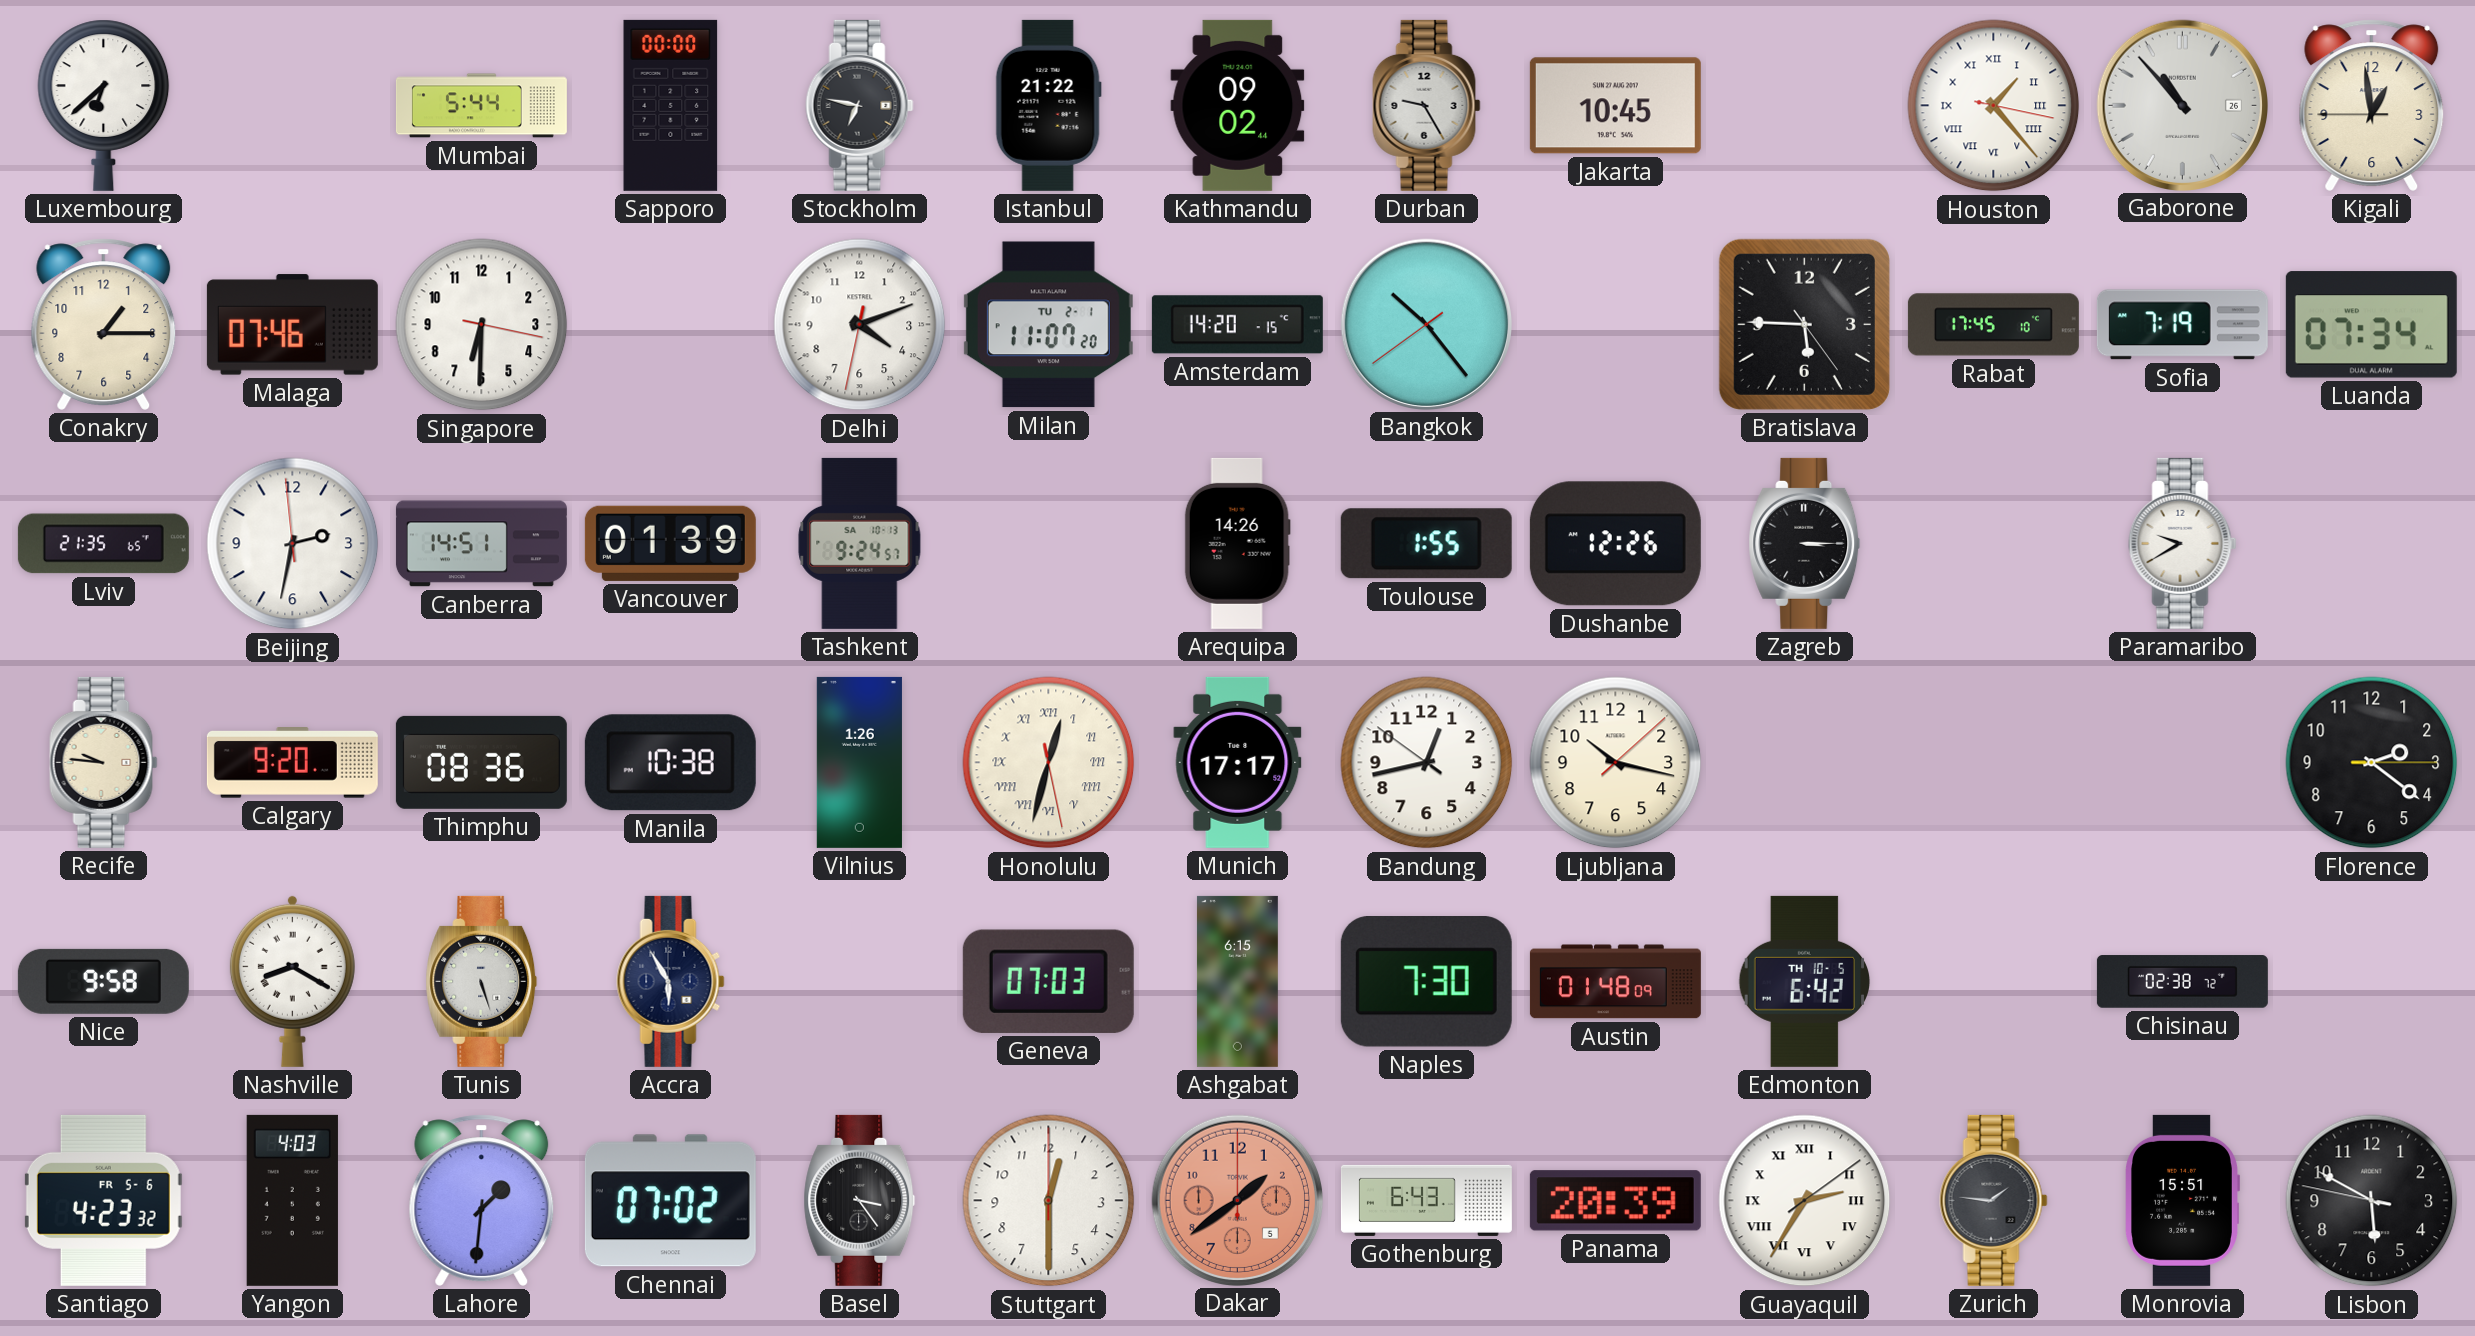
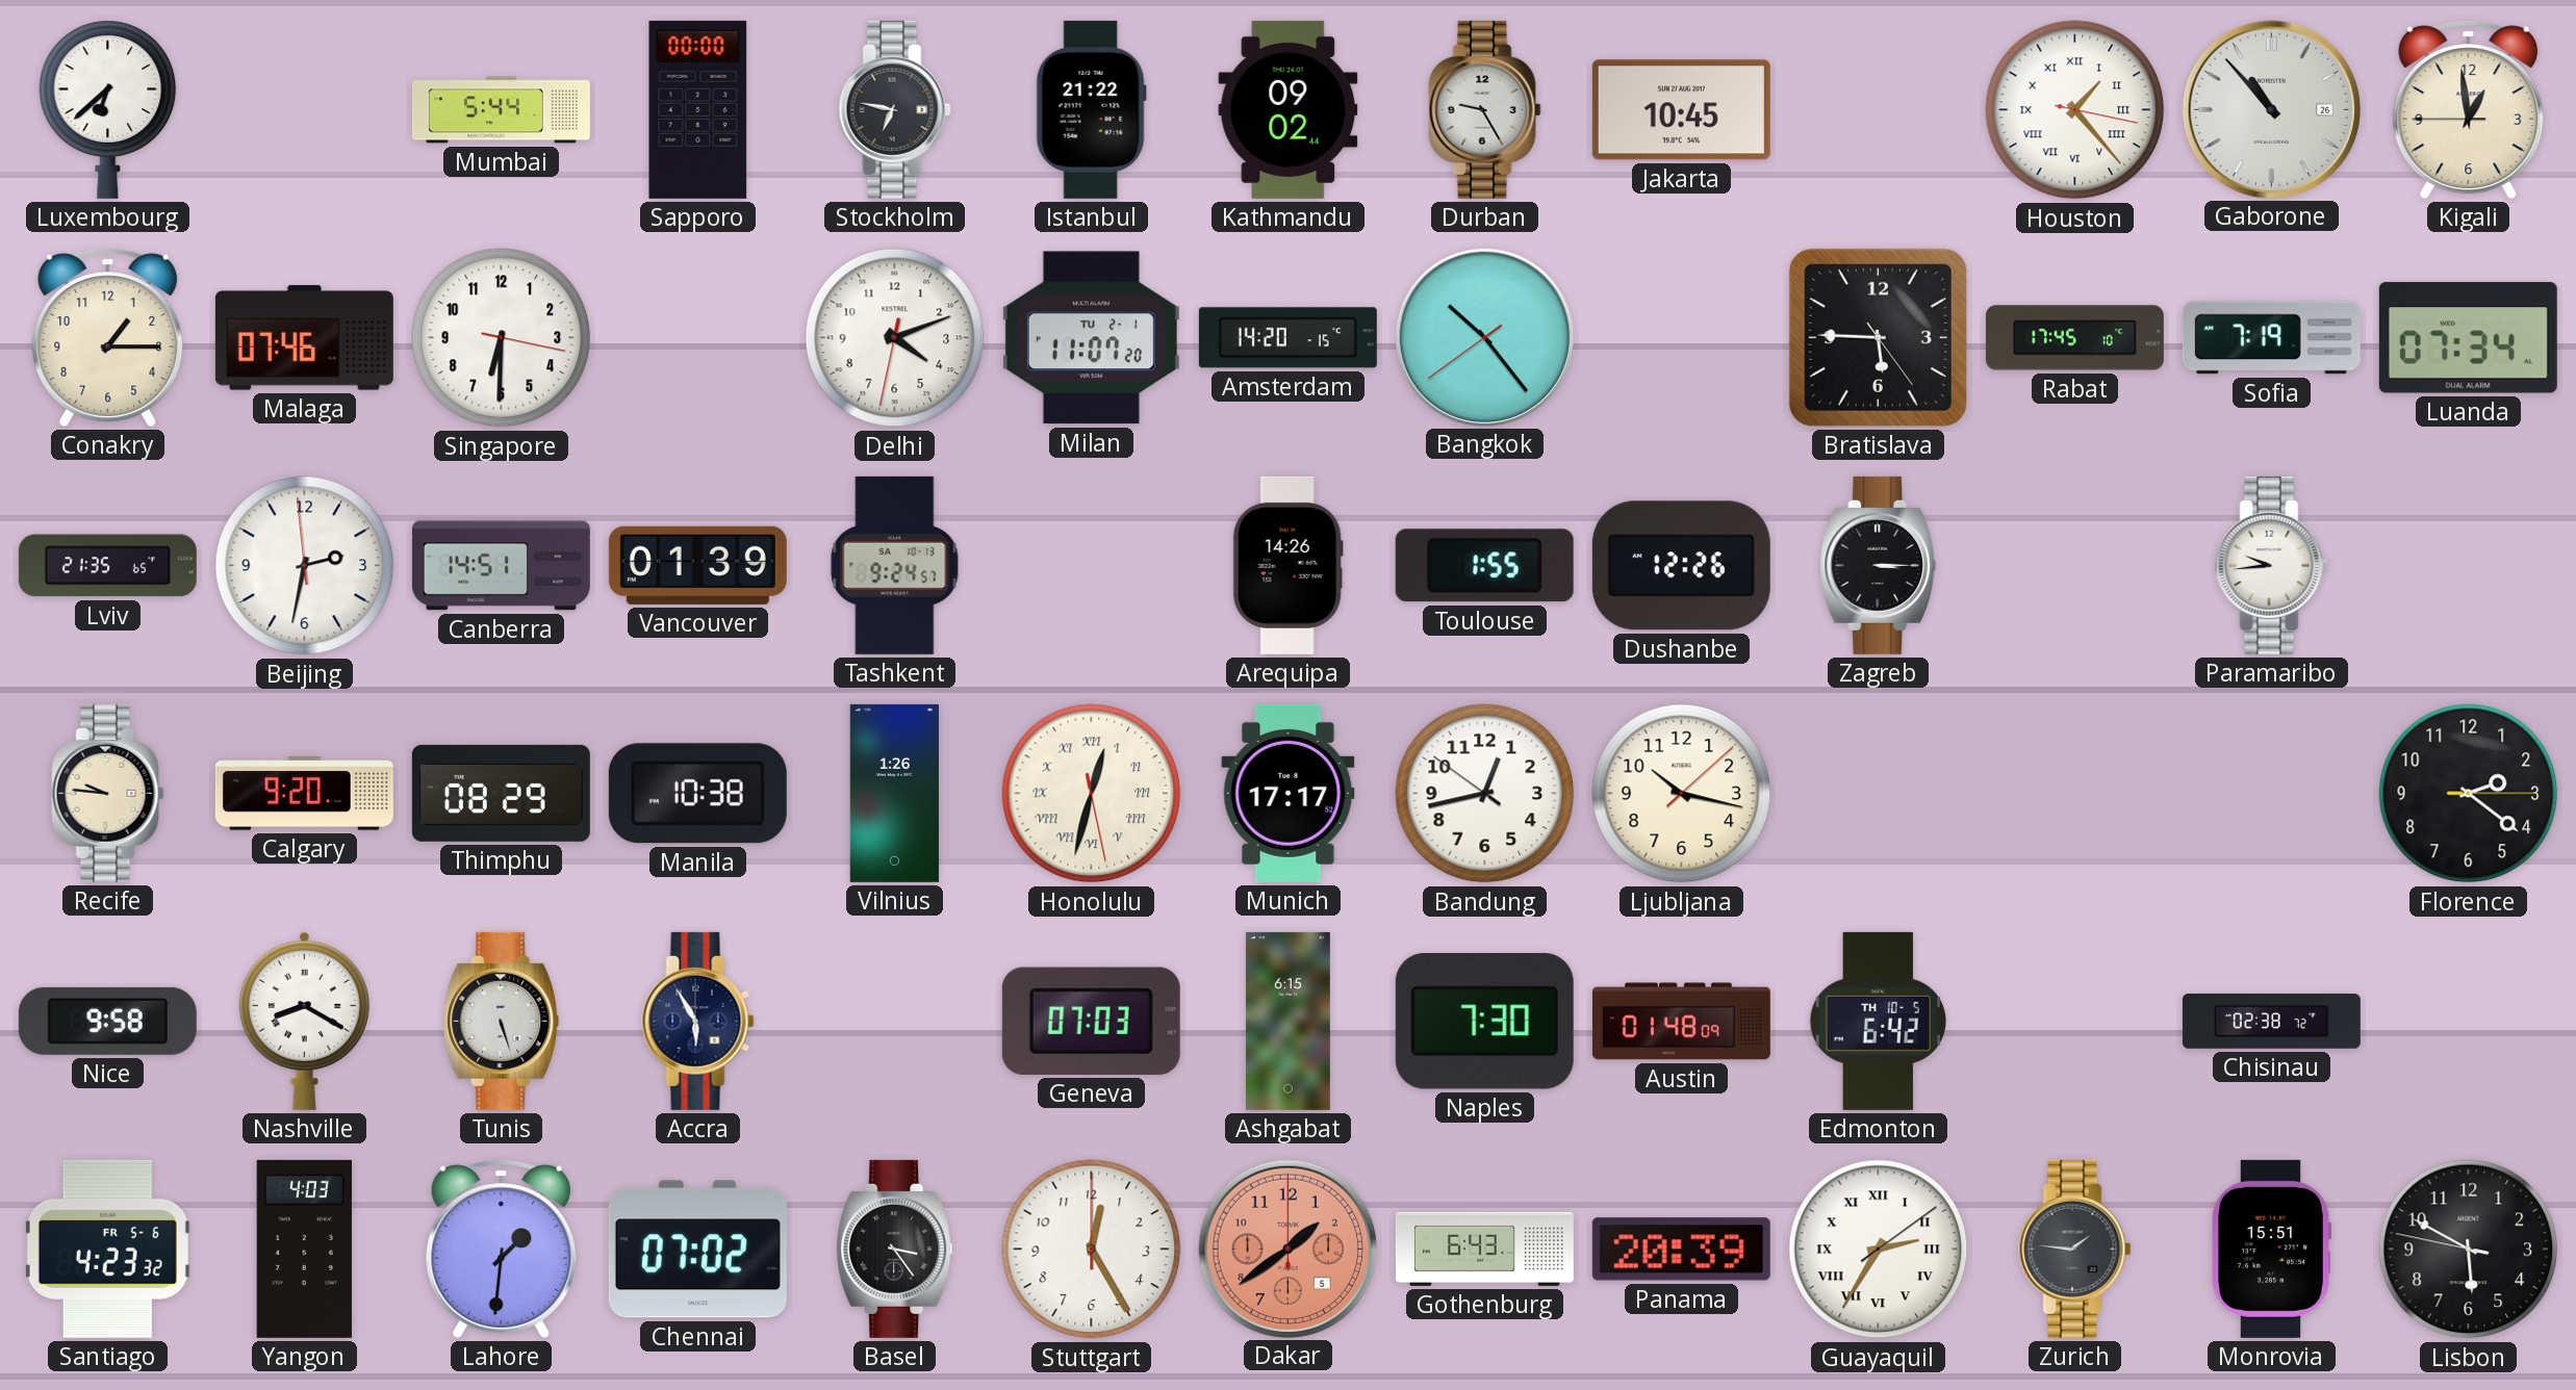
Paramaribo: 9:40 -> 9:44 (2272, 565)
Thimphu: 08:36 -> 08:29 (501, 793)
Stuttgart: 12:30 -> 12:25 (1092, 1250)
